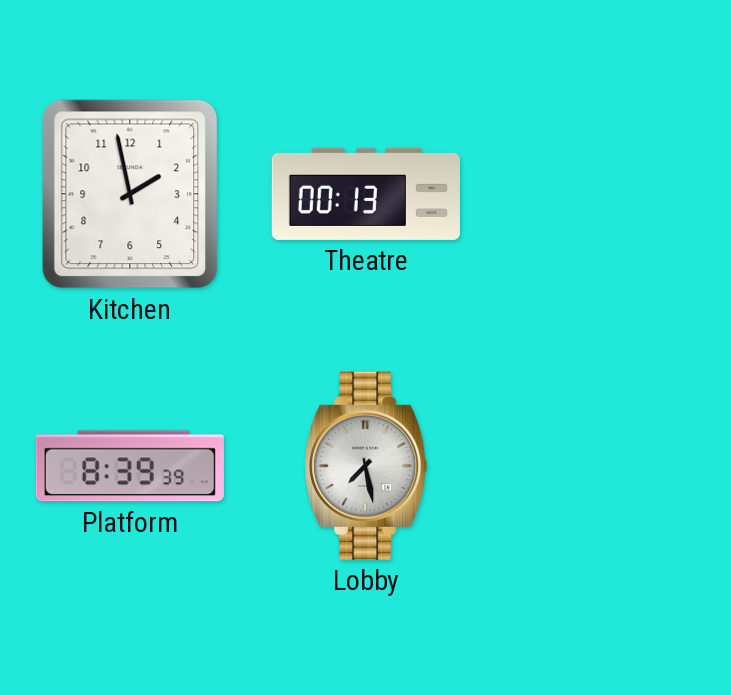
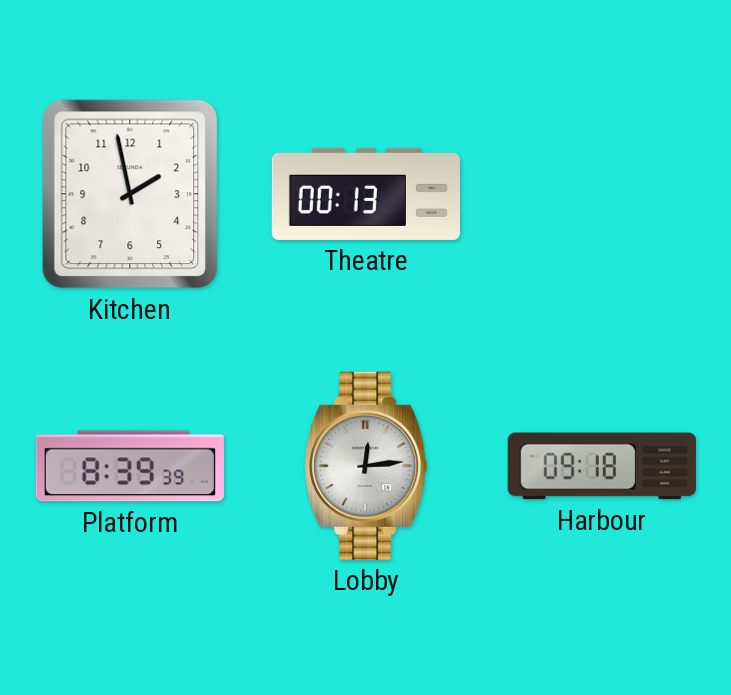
Lobby: 7:28 -> 12:14 (367, 466)
Harbour: none -> 09:18 (602, 466)
